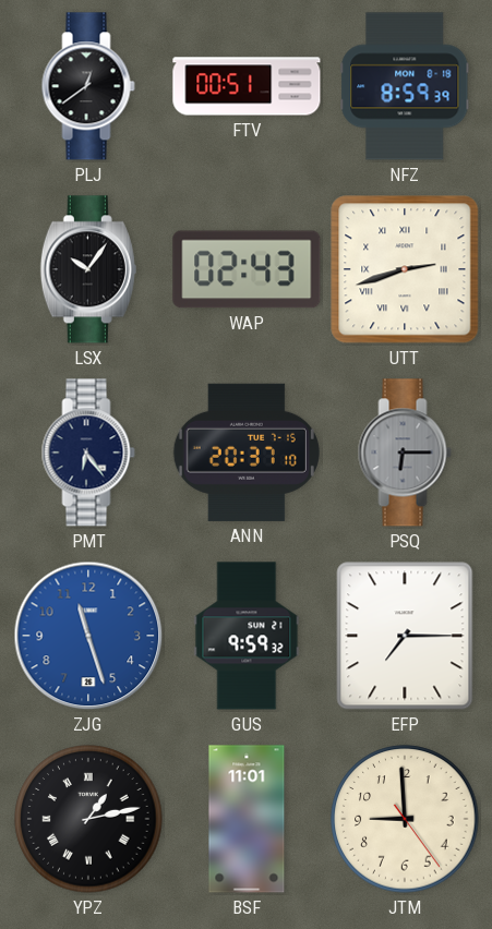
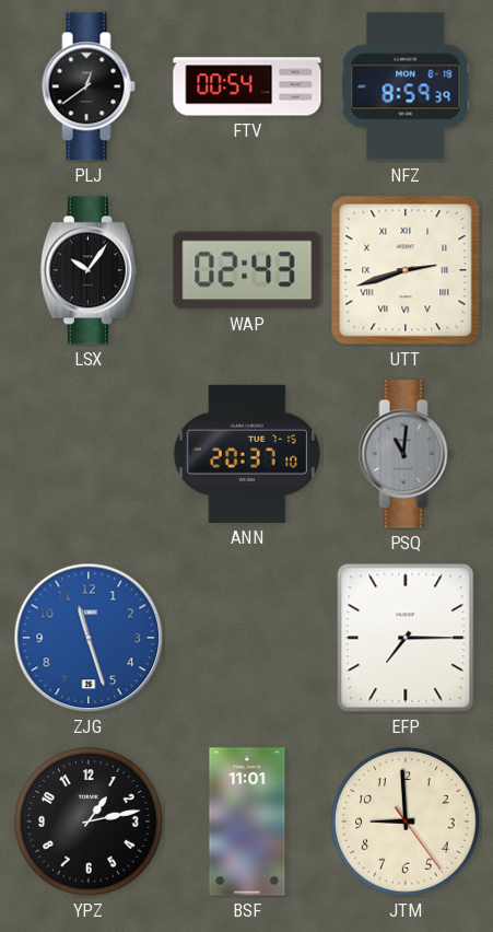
FTV: 00:51 -> 00:54 (247, 86)
PMT: 6:24 -> none (88, 453)
PSQ: 6:15 -> 11:01 (406, 454)
GUS: 9:59 -> none (247, 636)
YPZ numerals: Roman -> Arabic (89, 822)
